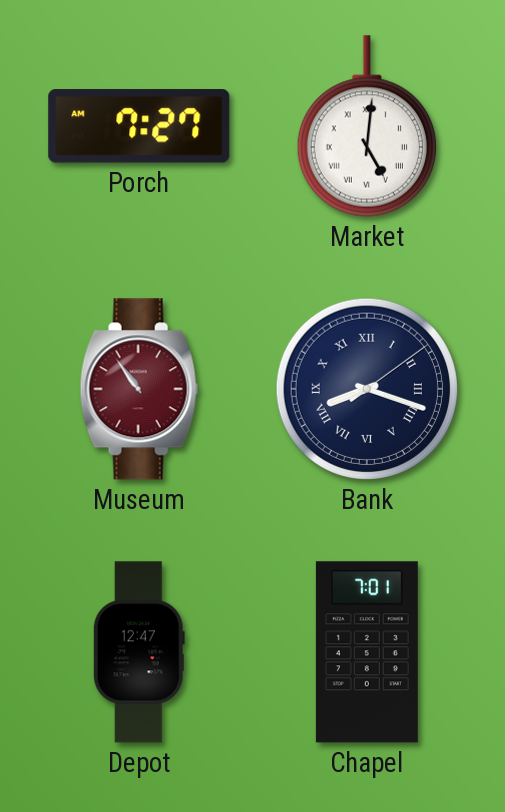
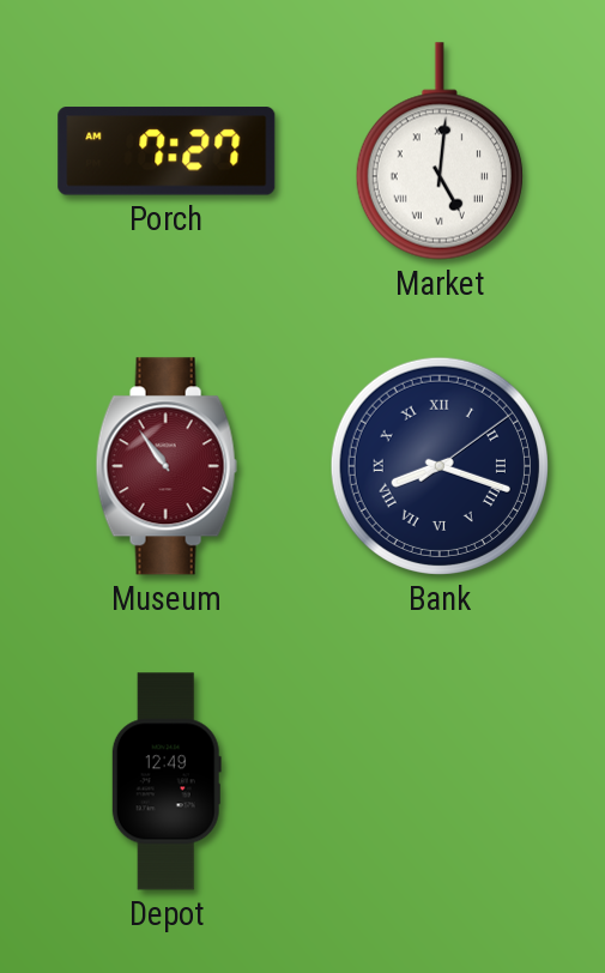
Depot: 12:47 -> 12:49 (167, 781)
Chapel: 7:01 -> none (367, 652)
